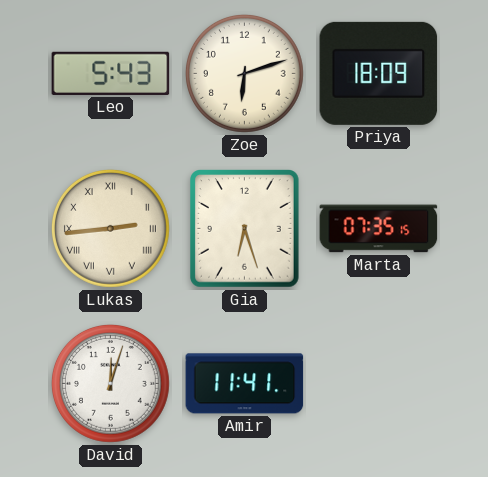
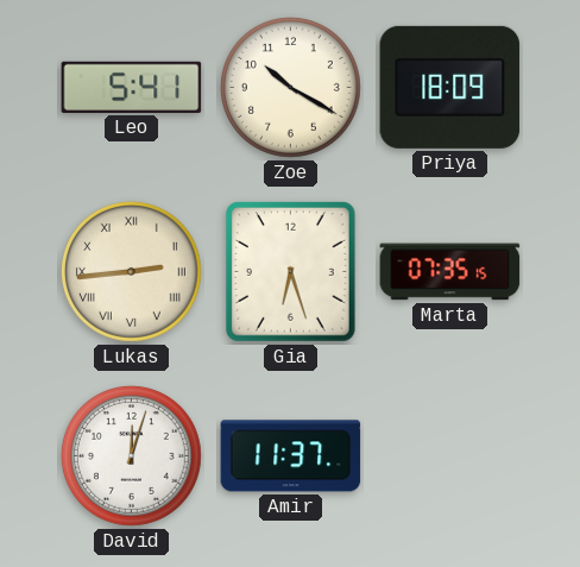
Leo: 5:43 -> 5:41 (132, 87)
Zoe: 6:12 -> 10:20 (290, 87)
Amir: 11:41 -> 11:37 (291, 456)
